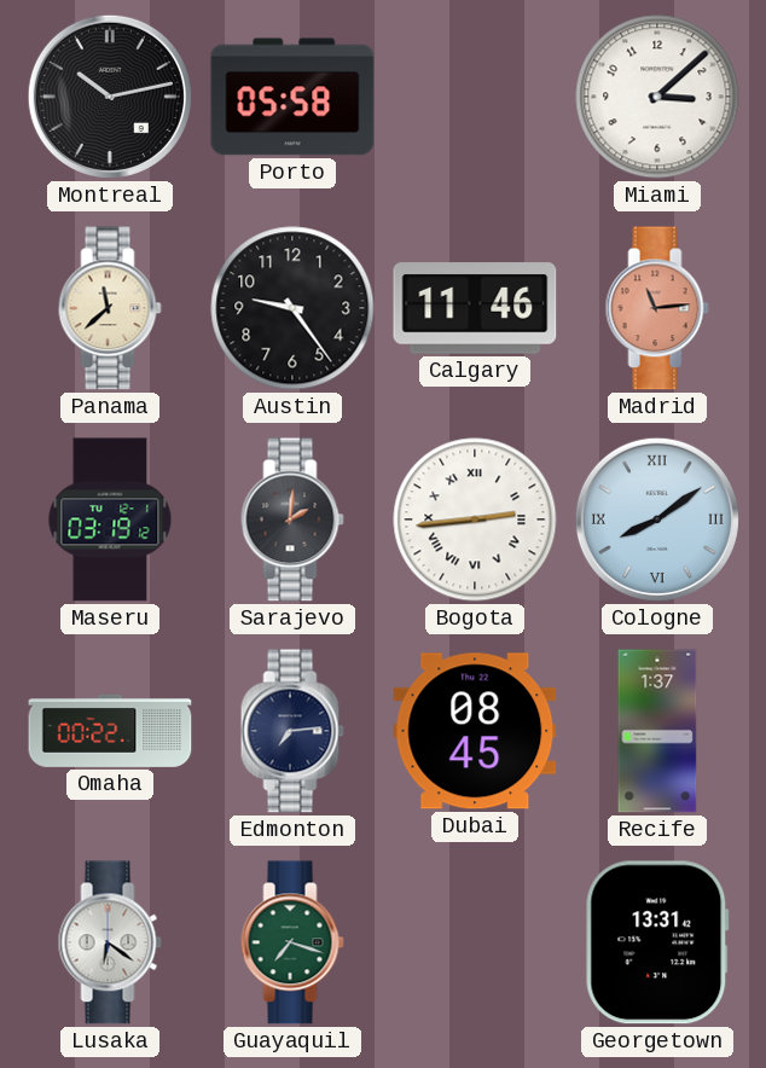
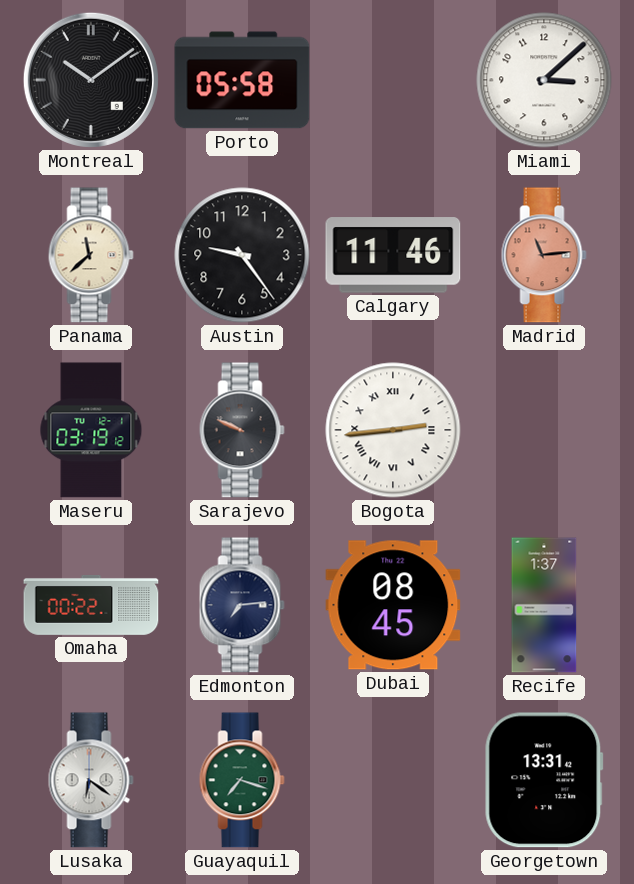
Montreal: 10:13 -> 10:09 (91, 80)
Sarajevo: 2:01 -> 9:49 (242, 430)
Cologne: 8:09 -> none (657, 520)
